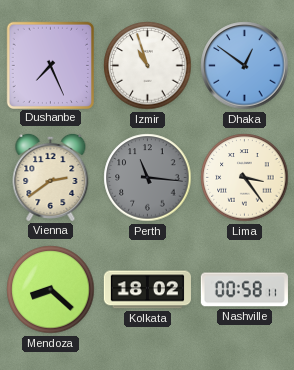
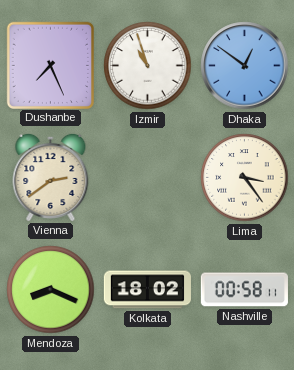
Perth: 11:16 -> none (148, 178)
Mendoza: 8:22 -> 8:19 (51, 290)
